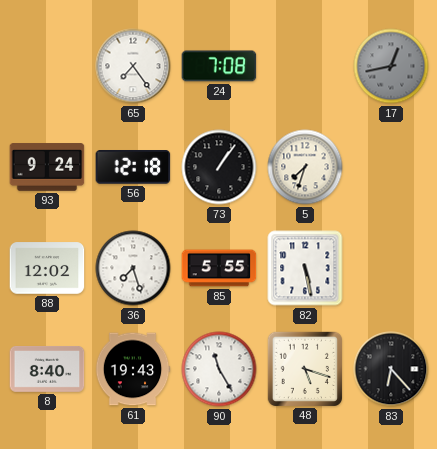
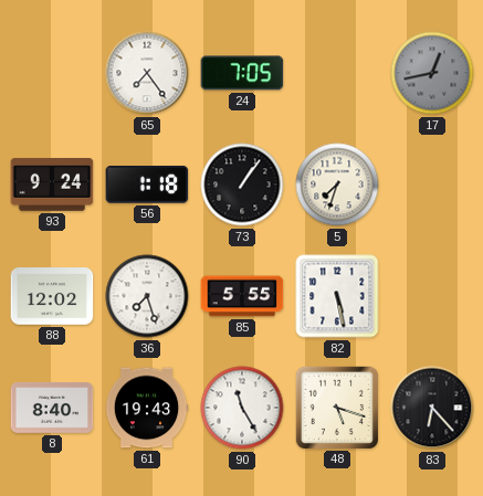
24: 7:08 -> 7:05 (242, 73)
56: 12:18 -> 1:18 (147, 186)
